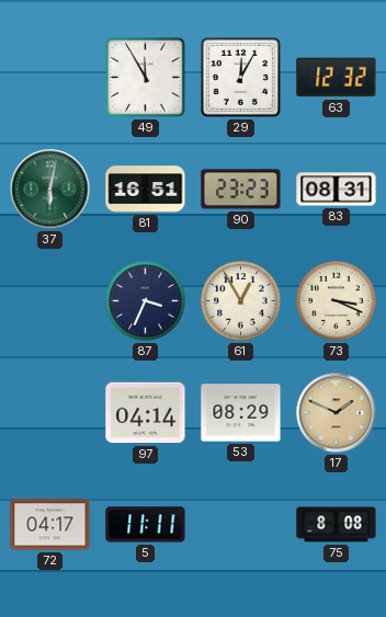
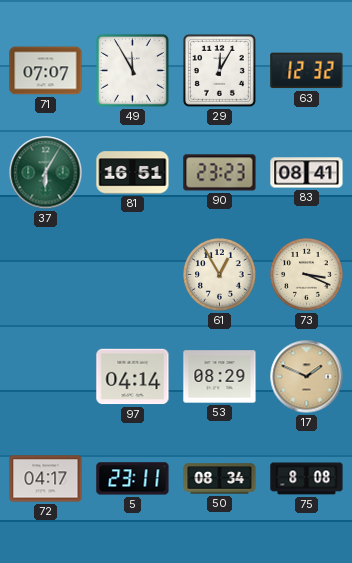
71: none -> 07:07 (46, 71)
37: 6:02 -> 6:05 (46, 173)
83: 08:31 -> 08:41 (307, 173)
87: 3:34 -> none (146, 301)
5: 11:11 -> 23:11 (133, 479)
50: none -> 08:34 (220, 479)
